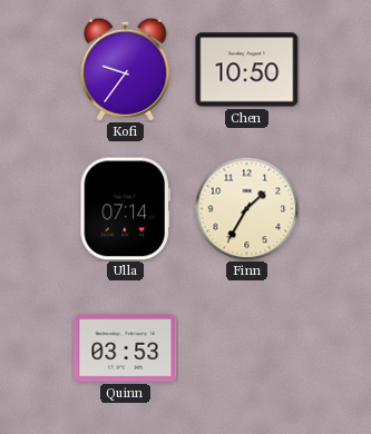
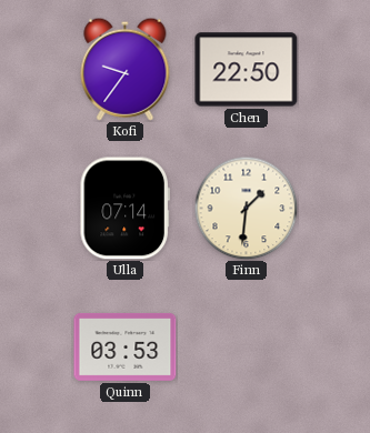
Chen: 10:50 -> 22:50 (247, 70)
Finn: 1:35 -> 1:31 (246, 208)
